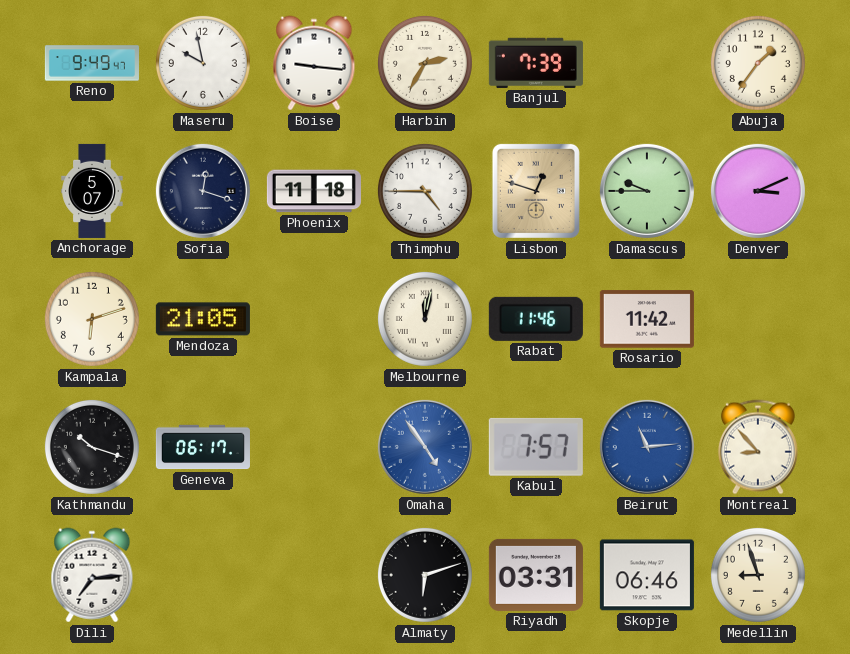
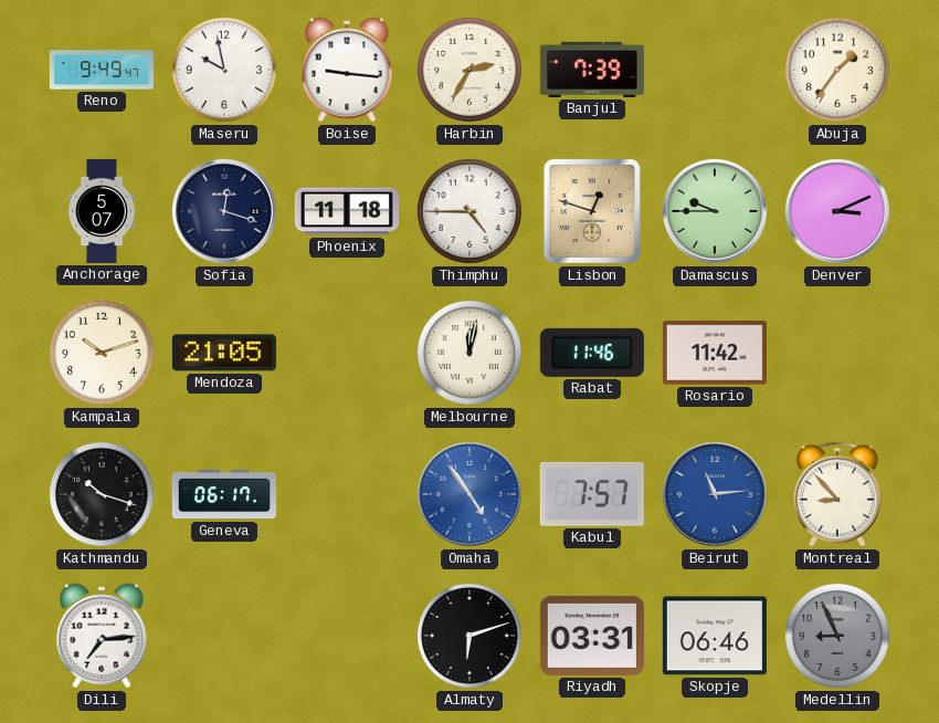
Kampala: 6:12 -> 10:12 (102, 353)
Medellin: 8:57 -> 8:56 (837, 636)
Medellin dial: cream -> grey (837, 636)
